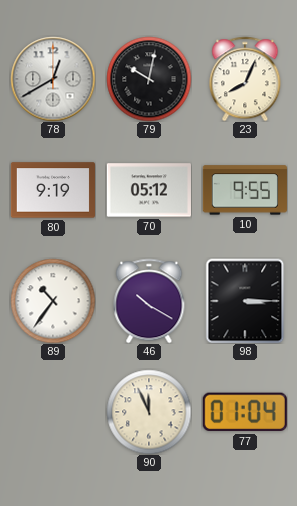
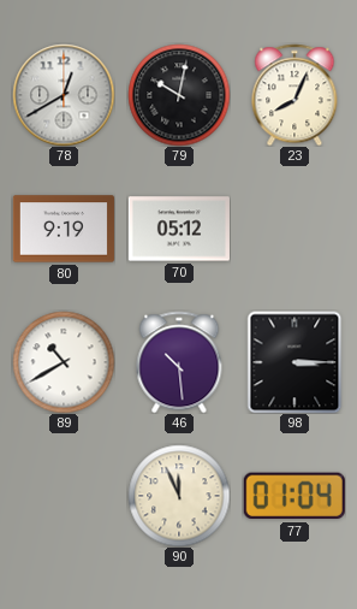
10: 9:55 -> none (245, 190)
89: 10:36 -> 10:40 (64, 362)
46: 10:20 -> 10:29 (179, 362)
